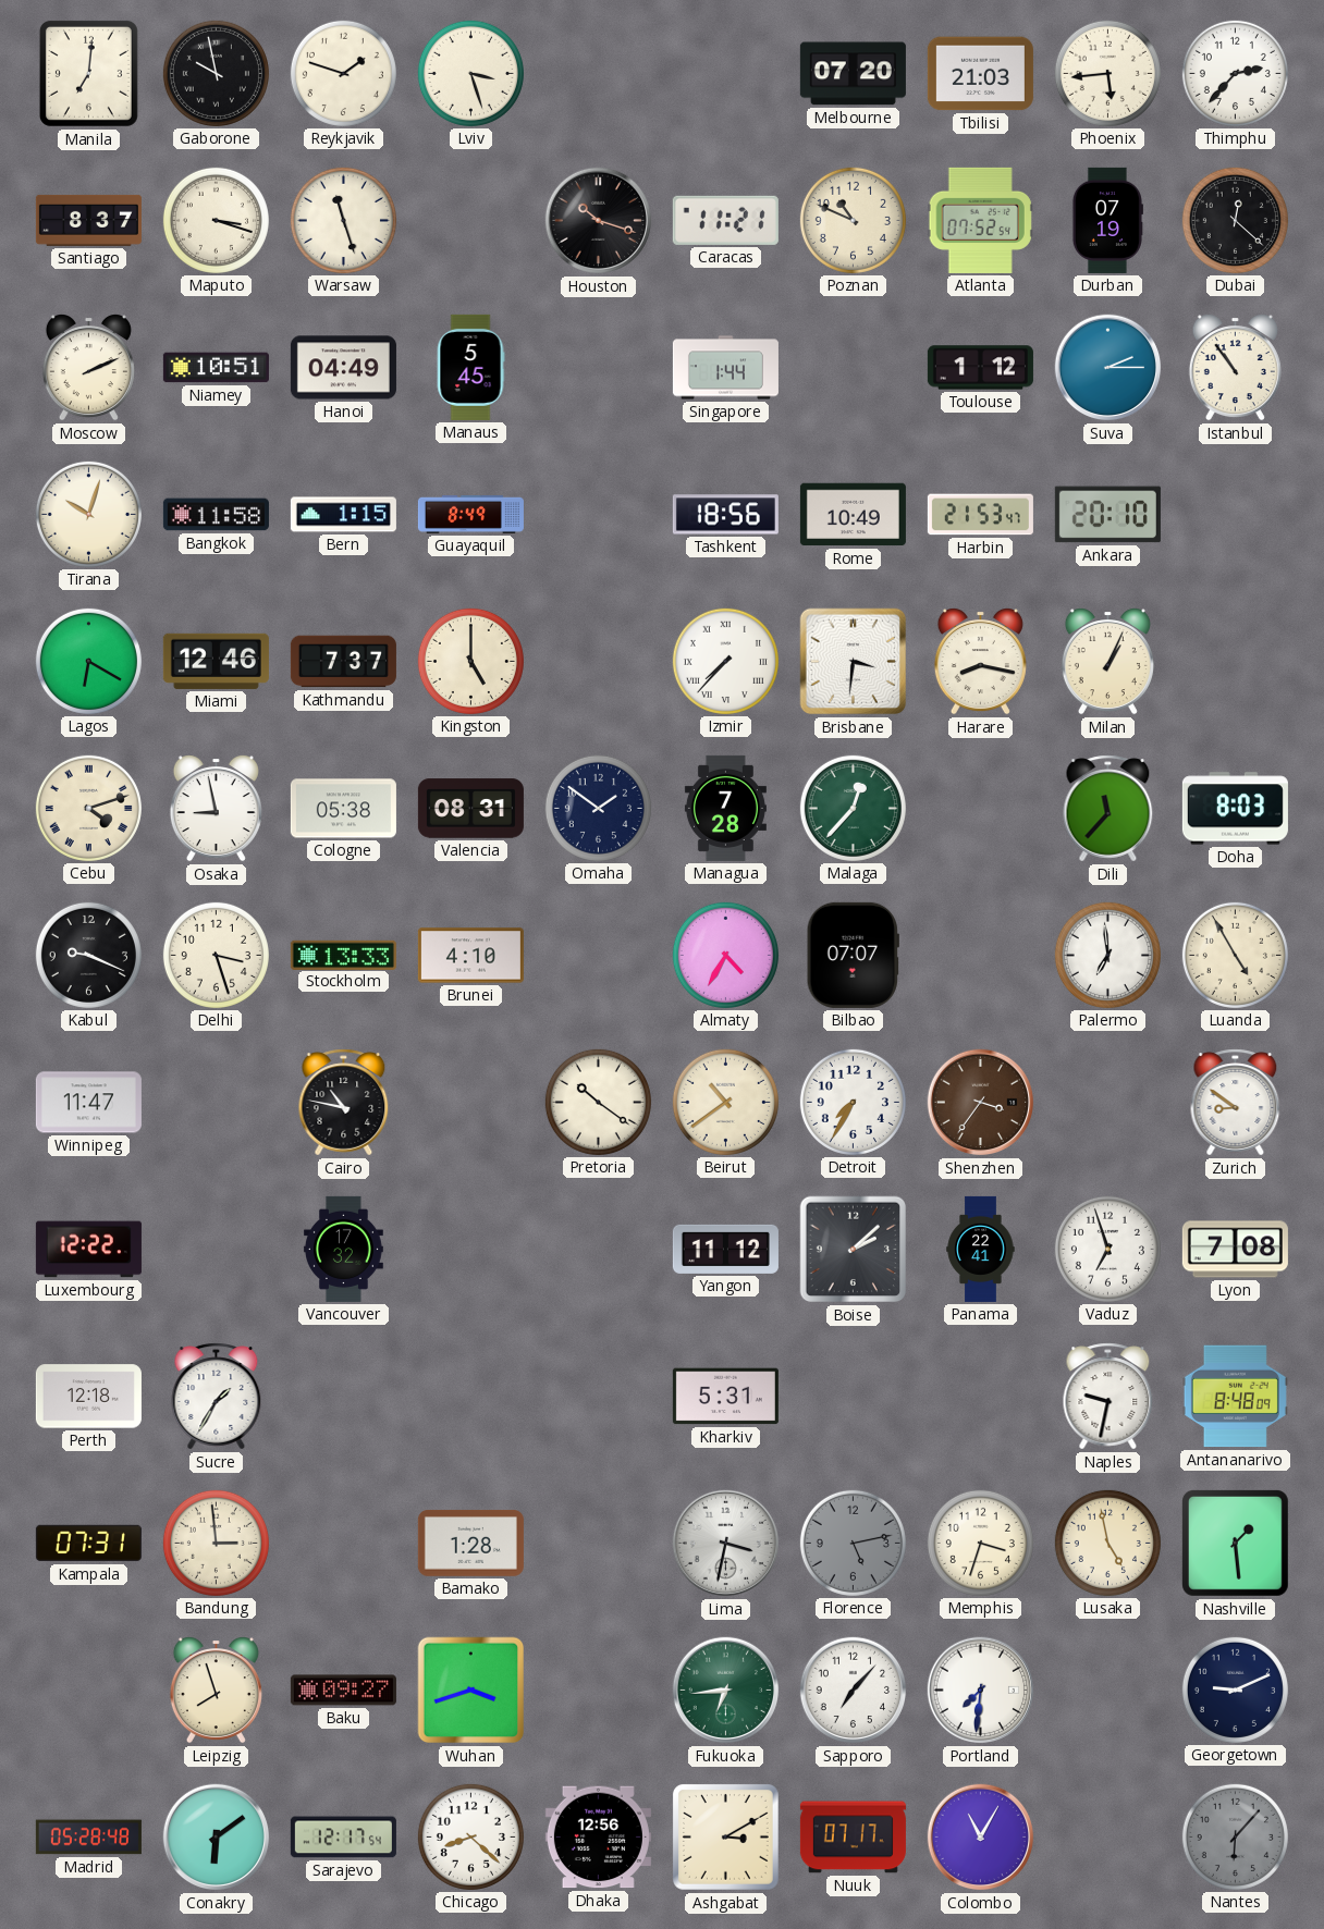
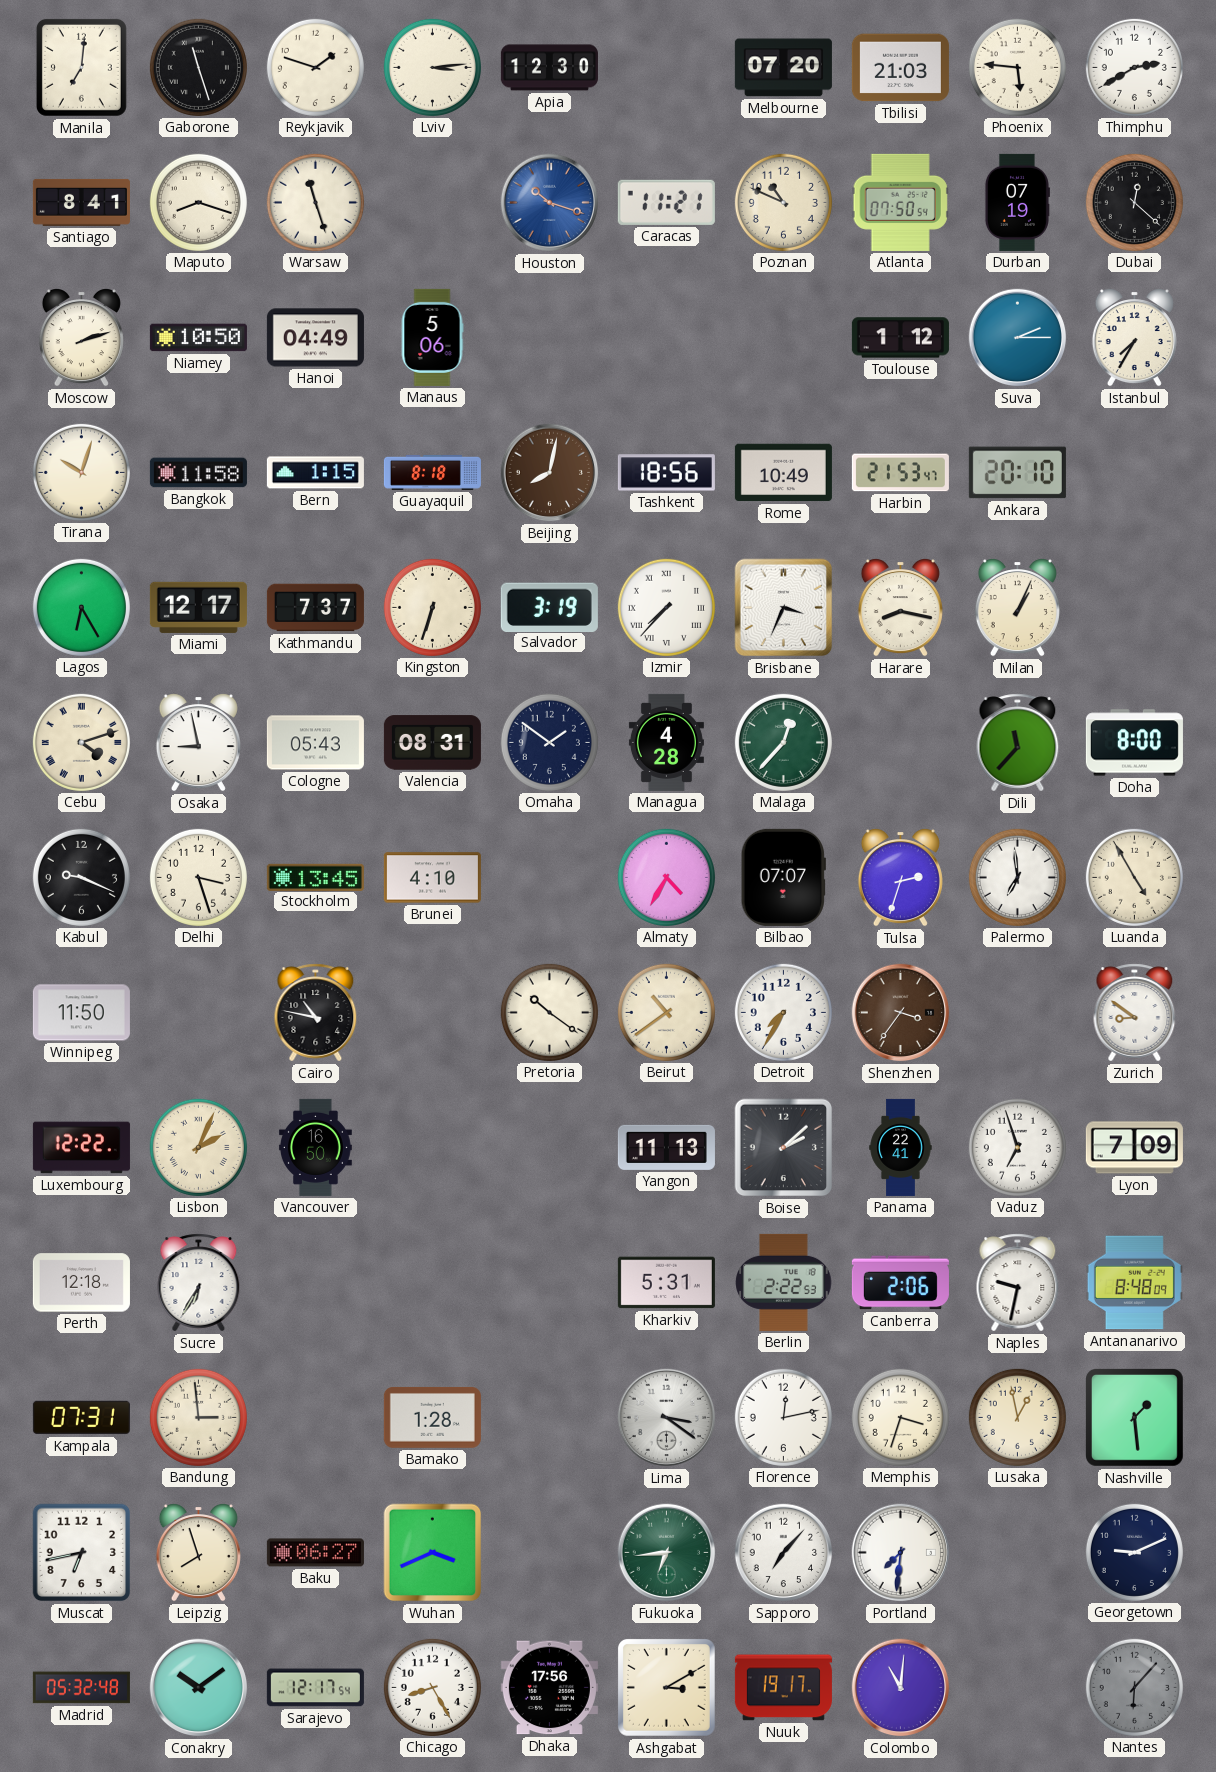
Gaborone: 9:58 -> 11:27 (198, 67)
Lviv: 3:27 -> 3:14 (432, 67)
Apia: none -> 12:30 (549, 68)
Phoenix: 5:44 -> 5:46 (1017, 67)
Thimphu: 2:37 -> 2:40 (1134, 67)
Santiago: 8:37 -> 8:41 (81, 202)
Maputo: 3:18 -> 8:18 (198, 202)
Houston dial: black -> blue (550, 203)
Atlanta: 07:52 -> 07:50 (900, 202)
Moscow: 2:11 -> 2:12 (81, 338)
Niamey: 10:51 -> 10:50 (198, 338)
Manaus: 5:45 -> 5:06 (432, 337)
Singapore: 1:44 -> none (725, 368)
Istanbul: 10:54 -> 7:35 (1134, 338)
Guayaquil: 8:49 -> 8:18 (432, 472)
Beijing: none -> 8:02 (550, 473)
Lagos: 6:20 -> 6:25 (81, 607)
Miami: 12:46 -> 12:17 (198, 607)
Kingston: 5:00 -> 6:33 (432, 607)
Salvador: none -> 3:19 (549, 607)
Brisbane: 3:31 -> 3:34 (784, 608)
Cologne: 05:38 -> 05:43 (315, 743)
Managua: 7:28 -> 4:28 (666, 742)
Doha: 8:03 -> 8:00 (1134, 743)
Stockholm: 13:33 -> 13:45 (315, 877)
Tulsa: none -> 2:33 (900, 878)
Winnipeg: 11:47 -> 11:50 (81, 1013)
Lisbon: none -> 2:04 (198, 1147)
Vancouver: 17:32 -> 16:50 (315, 1147)
Yangon: 11:12 -> 11:13 (666, 1147)
Lyon: 7:08 -> 7:09 (1134, 1148)
Sucre: 1:35 -> 6:35 (199, 1283)
Berlin: none -> 2:22 (784, 1282)
Canberra: none -> 2:06 (900, 1283)
Lima: 3:32 -> 3:21 (667, 1418)
Florence: 5:13 -> 12:13 (783, 1417)
Florence dial: grey -> white (783, 1417)
Lusaka: 4:58 -> 12:58 (1017, 1417)
Muscat: none -> 6:43 (82, 1553)
Baku: 09:27 -> 06:27 (315, 1553)
Wuhan: 3:42 -> 3:41 (433, 1553)
Madrid: 05:28 -> 05:32 (81, 1688)
Conakry: 6:09 -> 10:09 (199, 1688)
Chicago: 8:22 -> 8:25 (432, 1687)
Dhaka: 12:56 -> 17:56 (549, 1688)
Nuuk: 07:17 -> 19:17 (783, 1688)
Colombo: 11:05 -> 11:01 (901, 1688)
